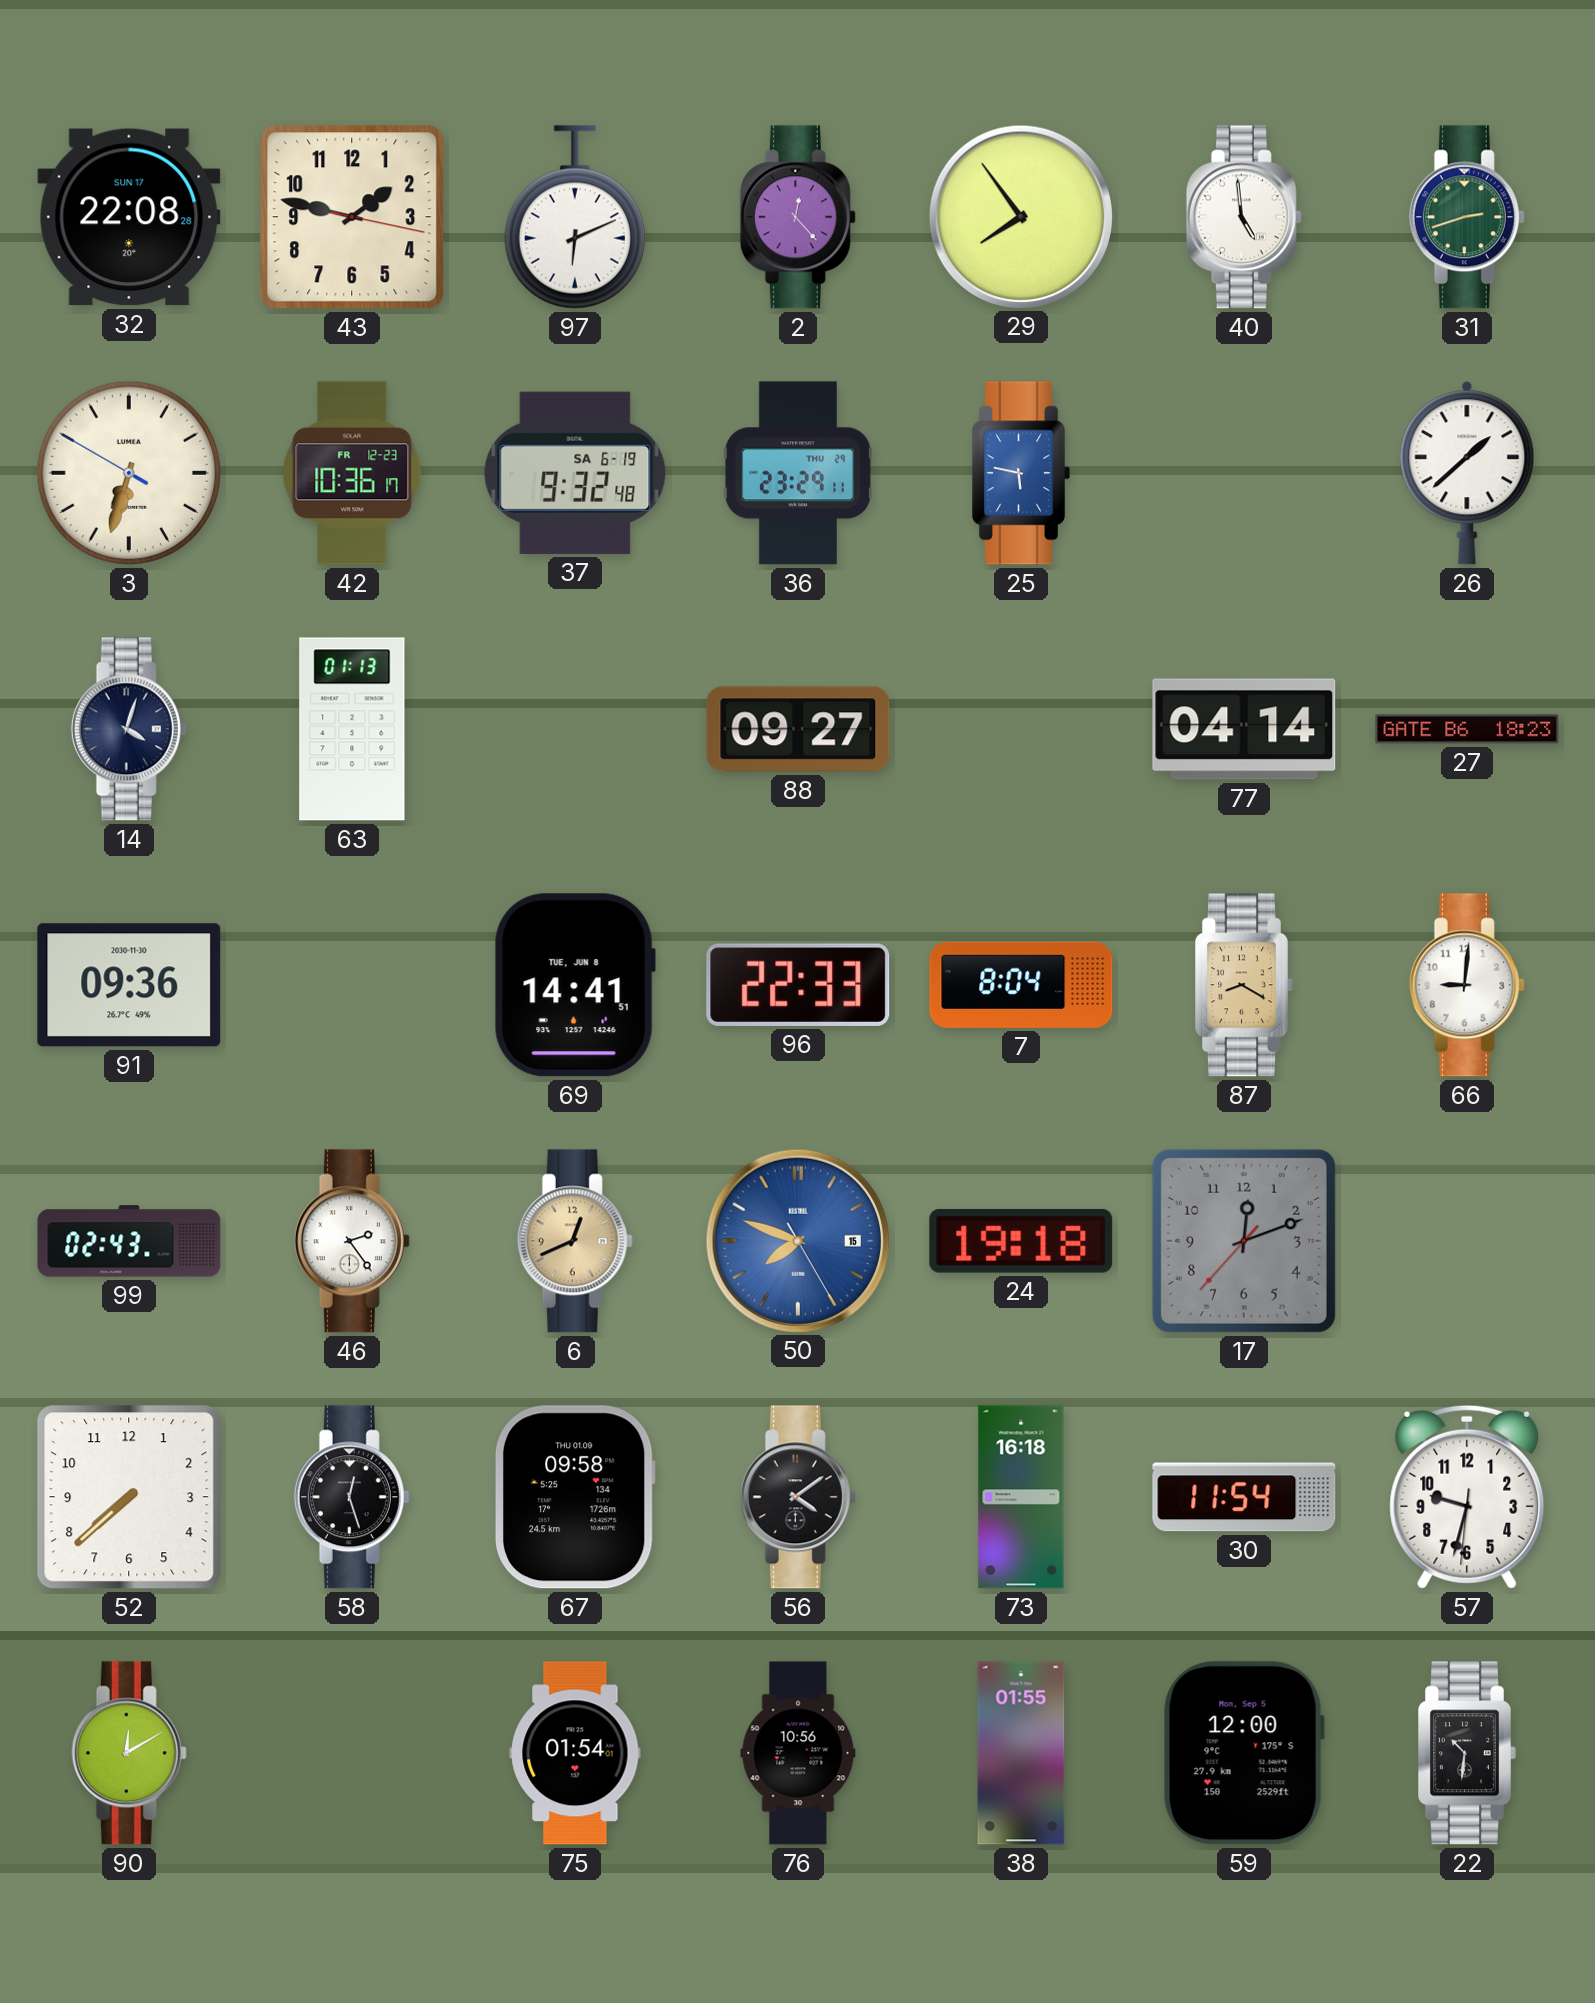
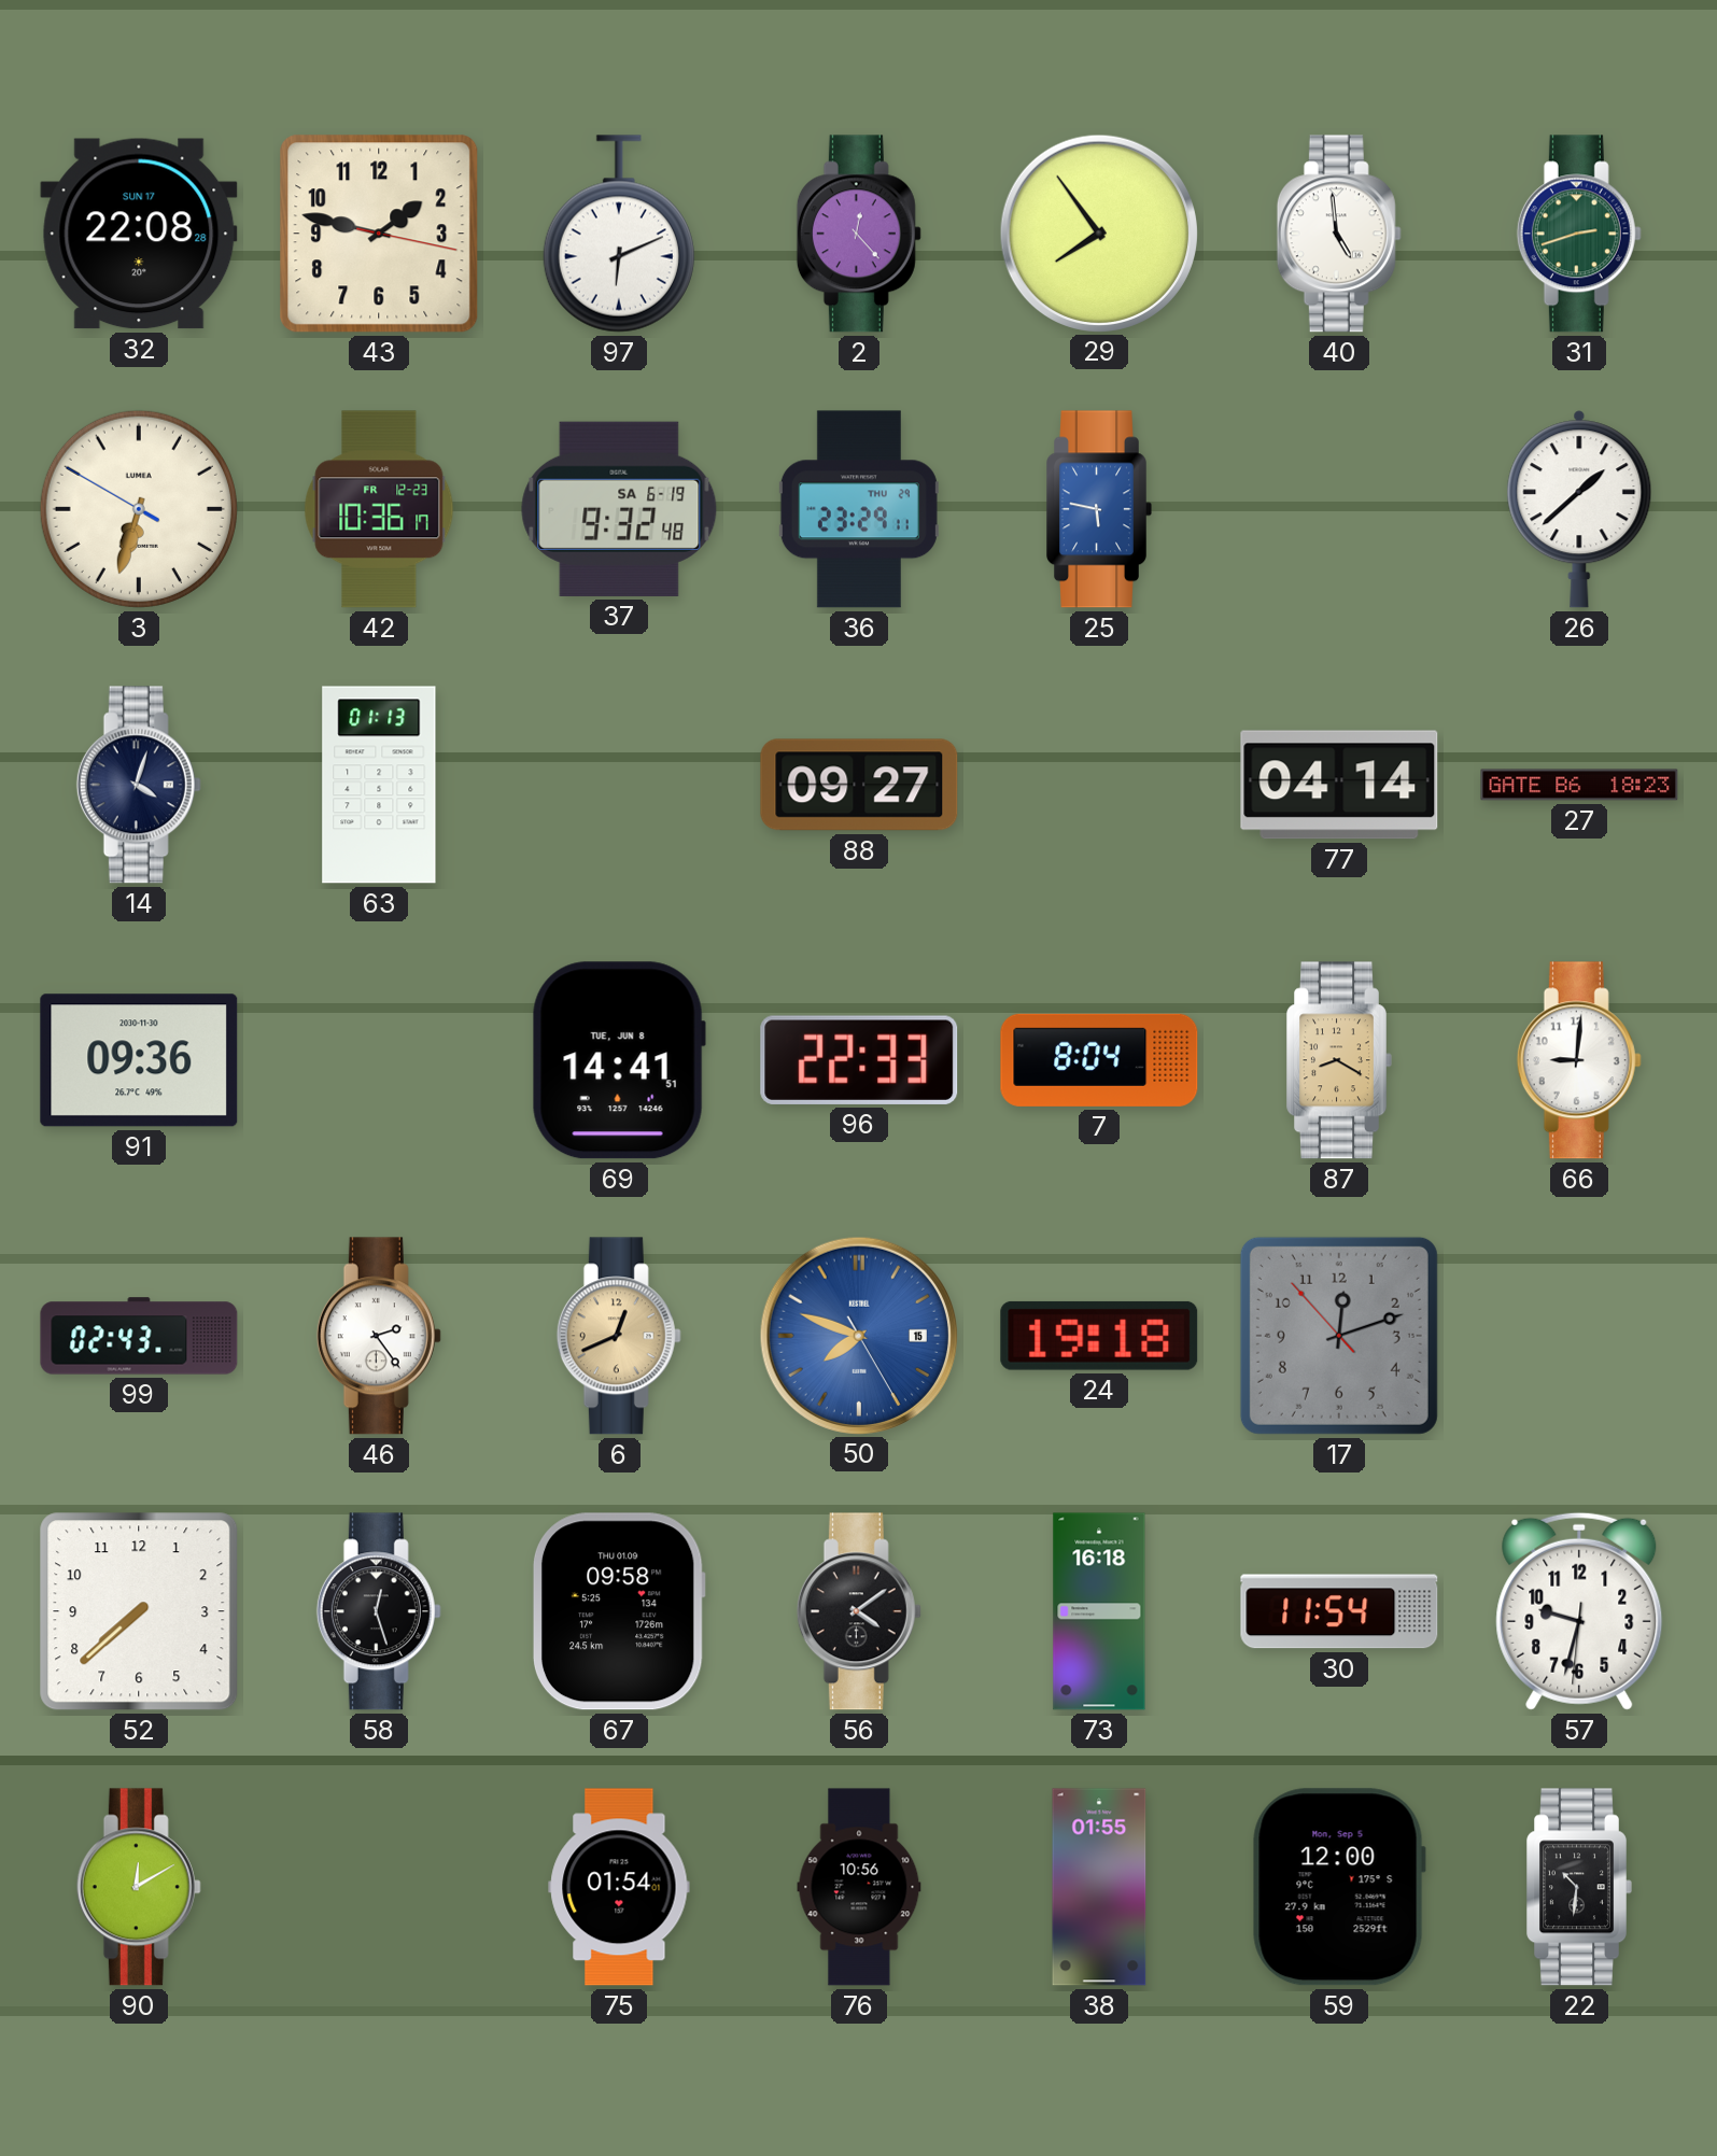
17: 12:11:37 -> 12:11:53 (1339, 1336)
